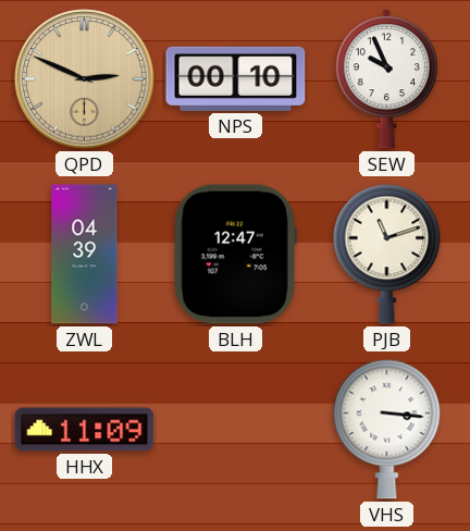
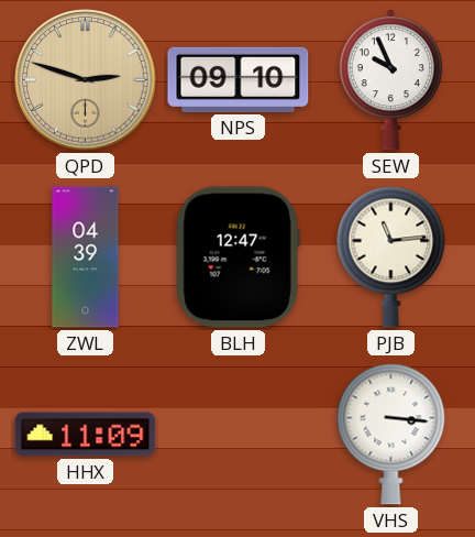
QPD: 2:49 -> 2:48 (86, 80)
NPS: 00:10 -> 09:10 (239, 79)
PJB: 11:12 -> 11:14 (391, 256)
